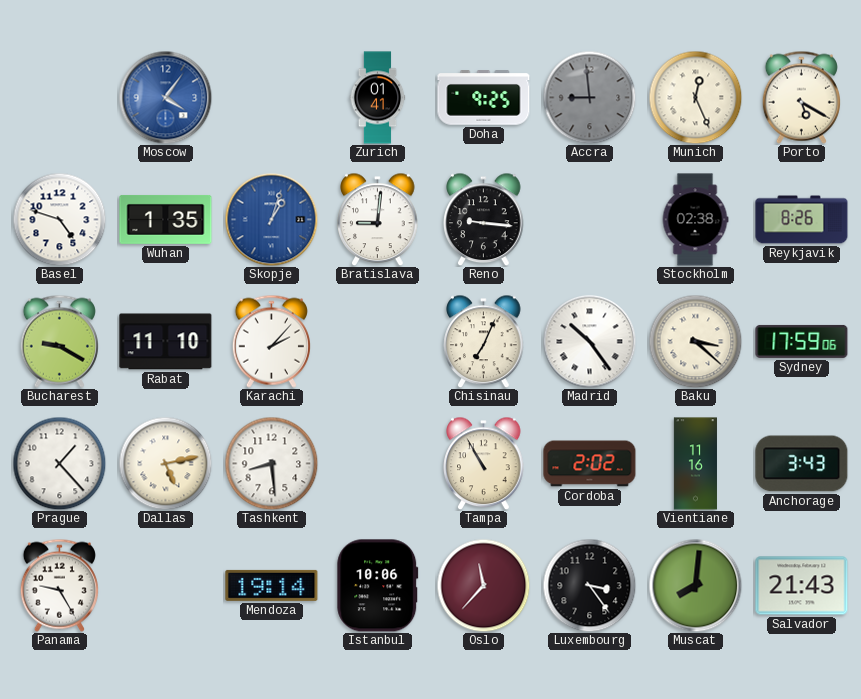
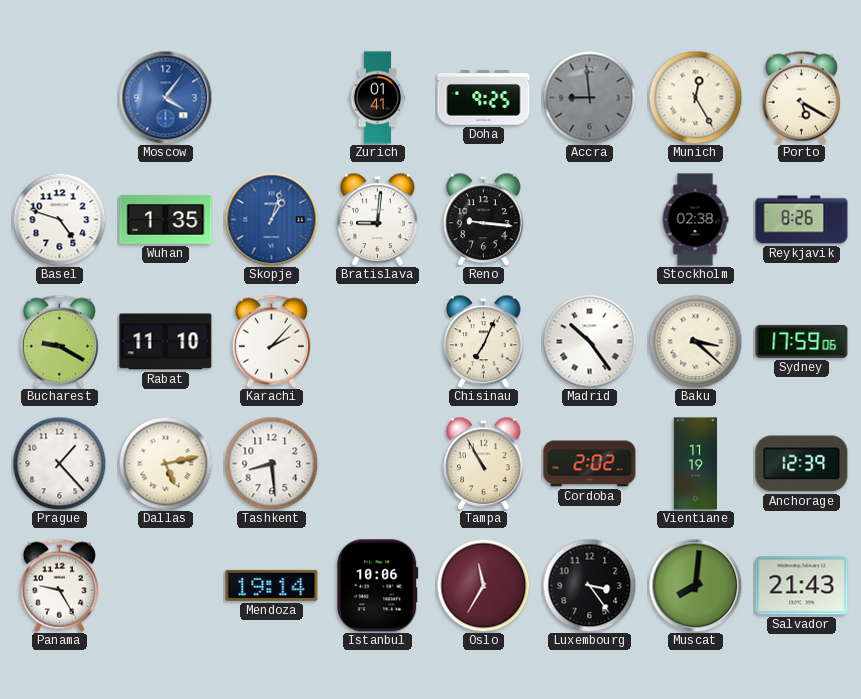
Munich: 12:26 -> 12:25 (695, 97)
Vientiane: 11:16 -> 11:19 (695, 464)
Anchorage: 3:43 -> 12:39 (802, 464)
Oslo: 11:37 -> 11:35 (483, 585)
